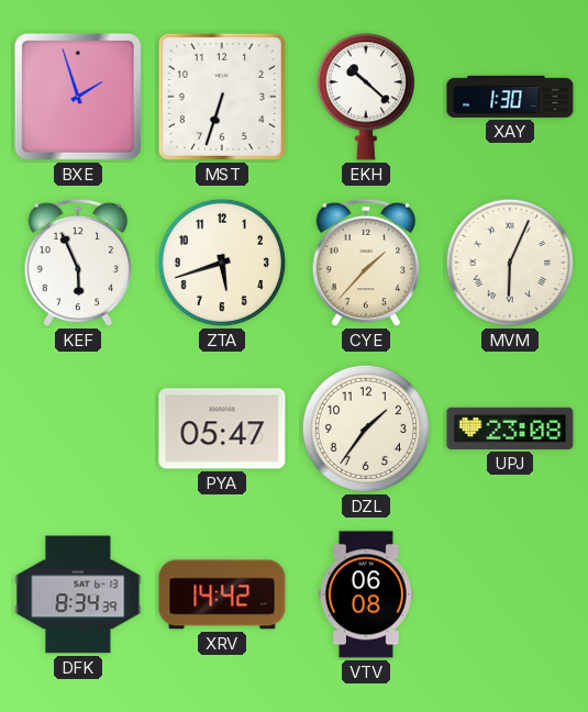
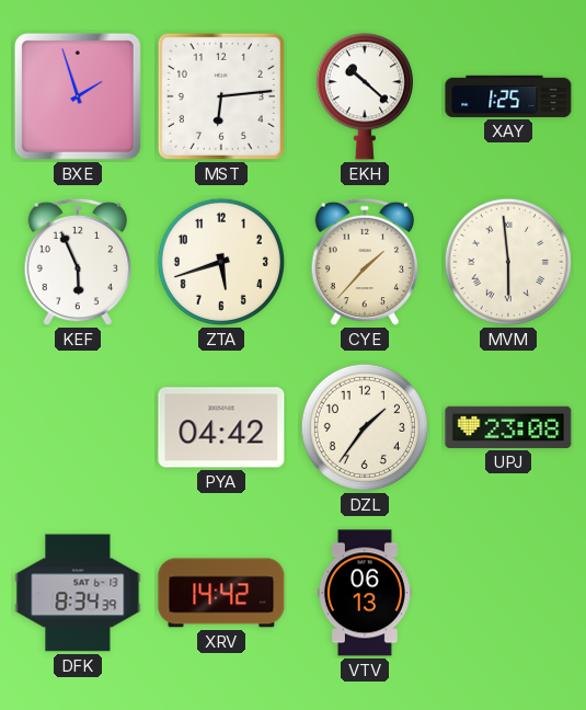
MST: 6:33 -> 6:14 (221, 96)
XAY: 1:30 -> 1:25 (508, 96)
MVM: 6:04 -> 5:59 (508, 262)
PYA: 05:47 -> 04:42 (221, 427)
VTV: 06:08 -> 06:13 (365, 593)
